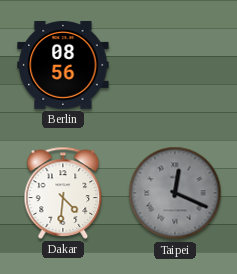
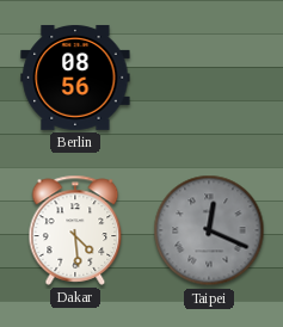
Dakar: 4:31 -> 4:29 (75, 230)
